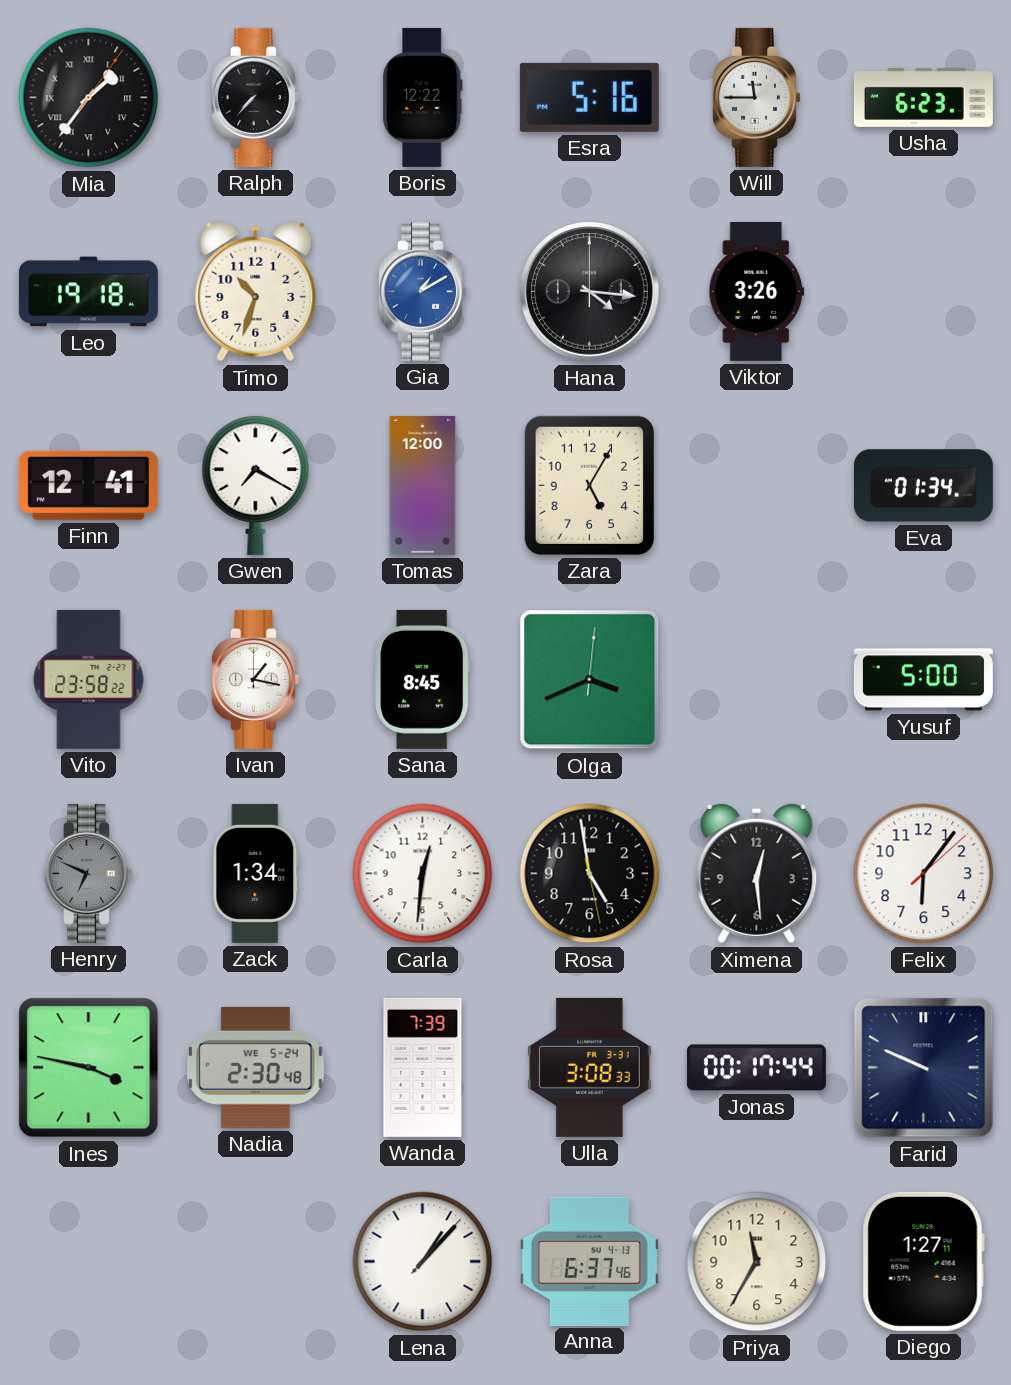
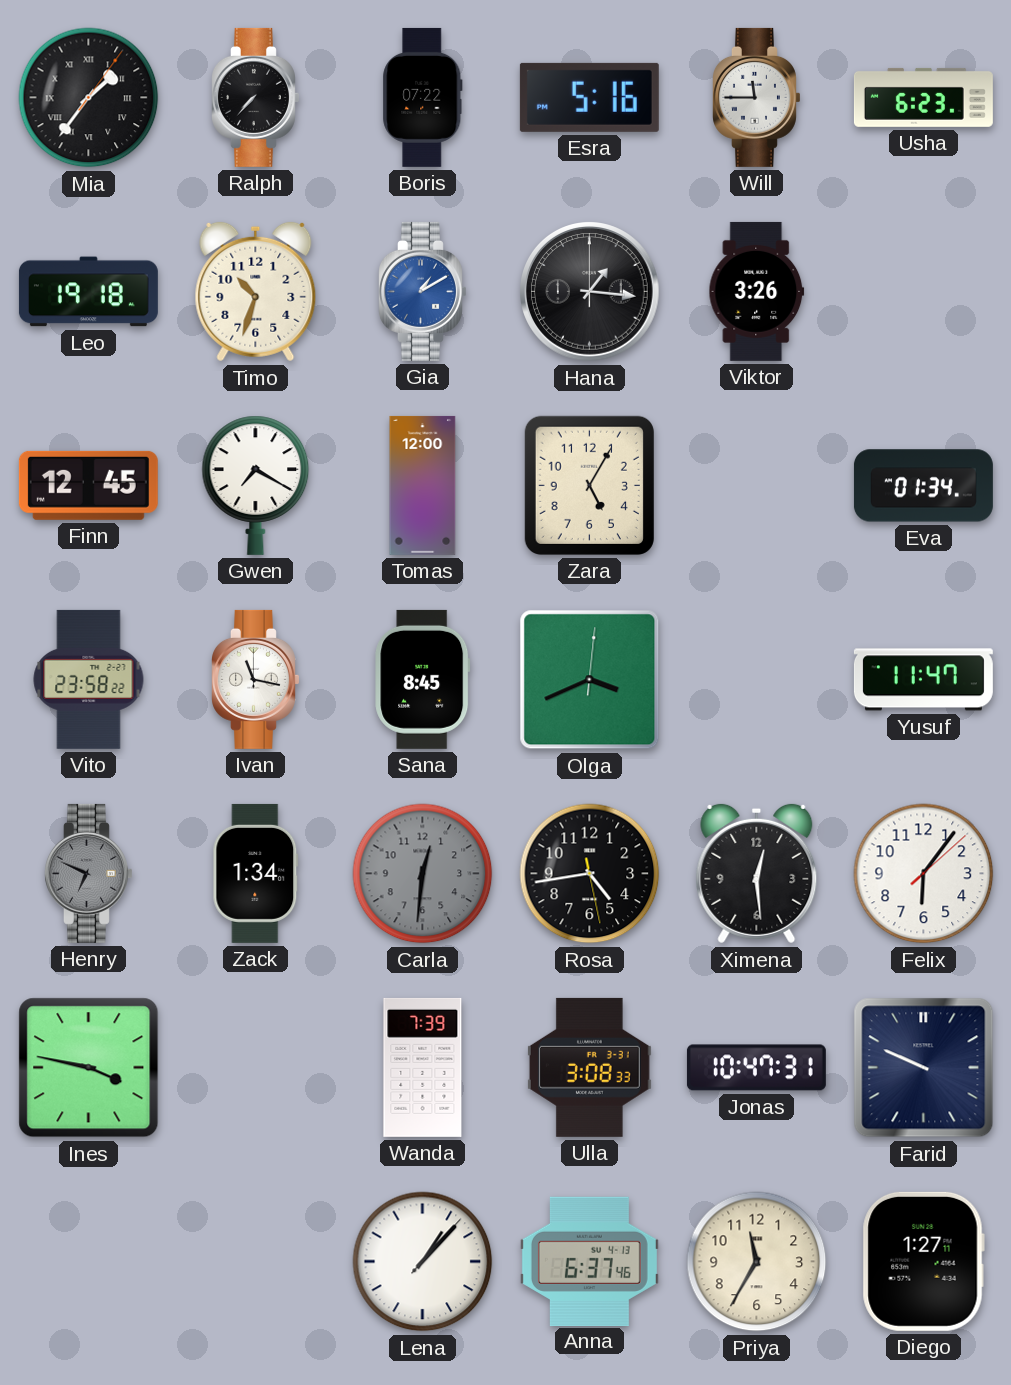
Boris: 12:22 -> 07:22 (423, 97)
Hana: 4:16 -> 1:16 (590, 292)
Finn: 12:41 -> 12:45 (88, 485)
Ivan: 1:17 -> 11:17 (256, 679)
Yusuf: 5:00 -> 11:47 (923, 680)
Carla dial: white -> grey (423, 874)
Rosa: 4:58 -> 4:43 (590, 874)
Nadia: 2:30 -> none (256, 1067)
Jonas: 00:17 -> 10:47 (756, 1068)
